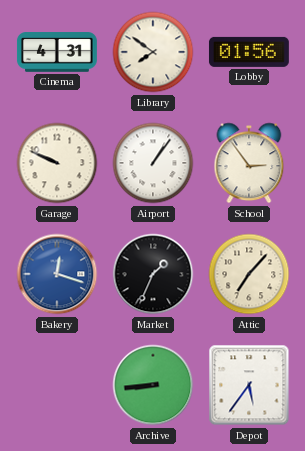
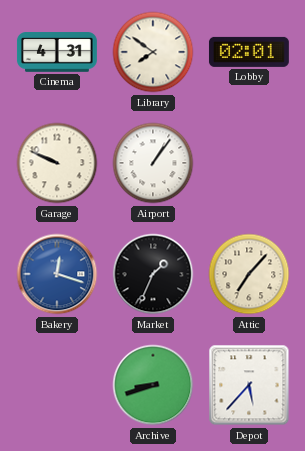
Lobby: 01:56 -> 02:01 (249, 52)
School: 2:54 -> none (249, 163)
Archive: 8:44 -> 8:42 (153, 385)
Depot: 5:36 -> 5:37 (249, 385)
